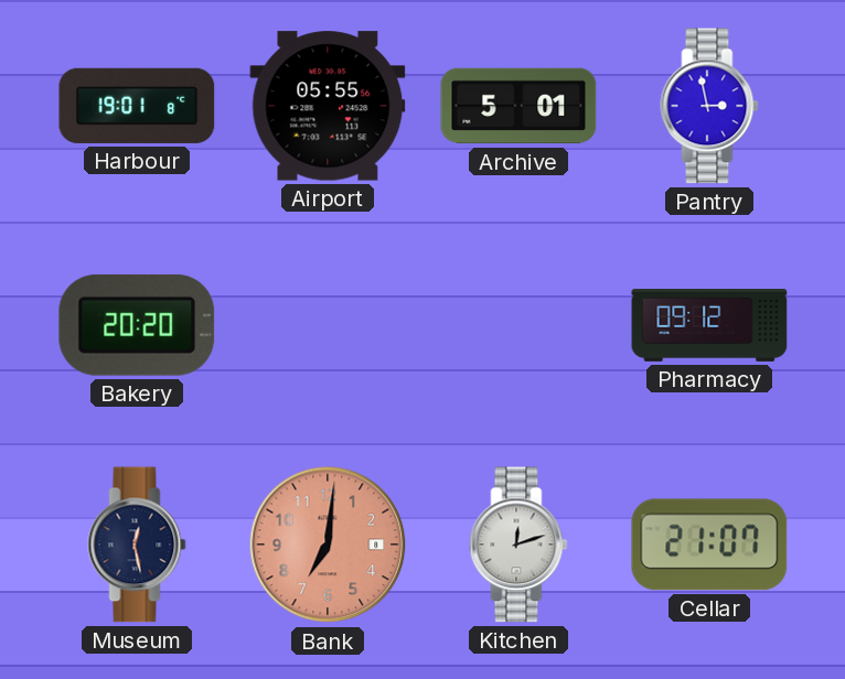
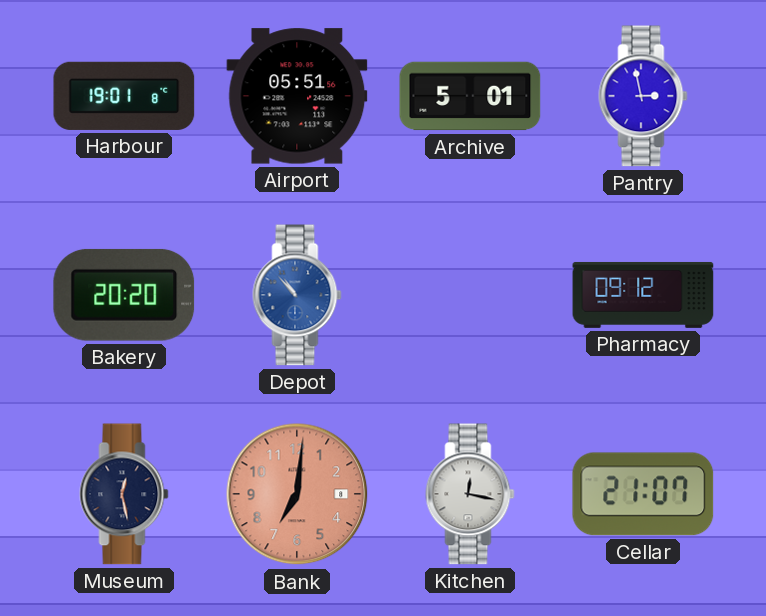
Airport: 05:55 -> 05:51 (297, 96)
Depot: none -> 10:53 (297, 295)
Kitchen: 12:12 -> 12:17 (470, 494)
